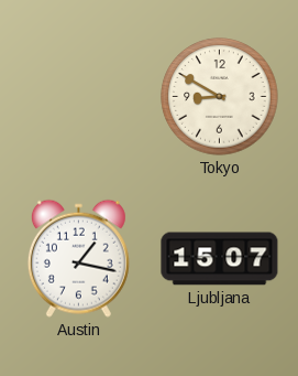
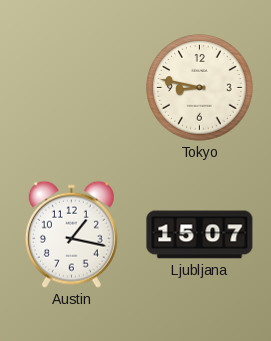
Tokyo: 8:50 -> 8:47 (200, 88)
